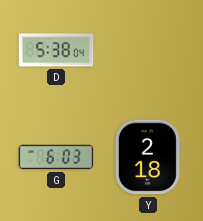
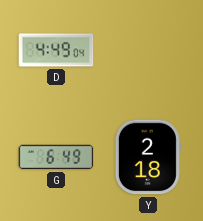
D: 5:38 -> 4:49 (56, 50)
G: 6:03 -> 6:49 (56, 157)
